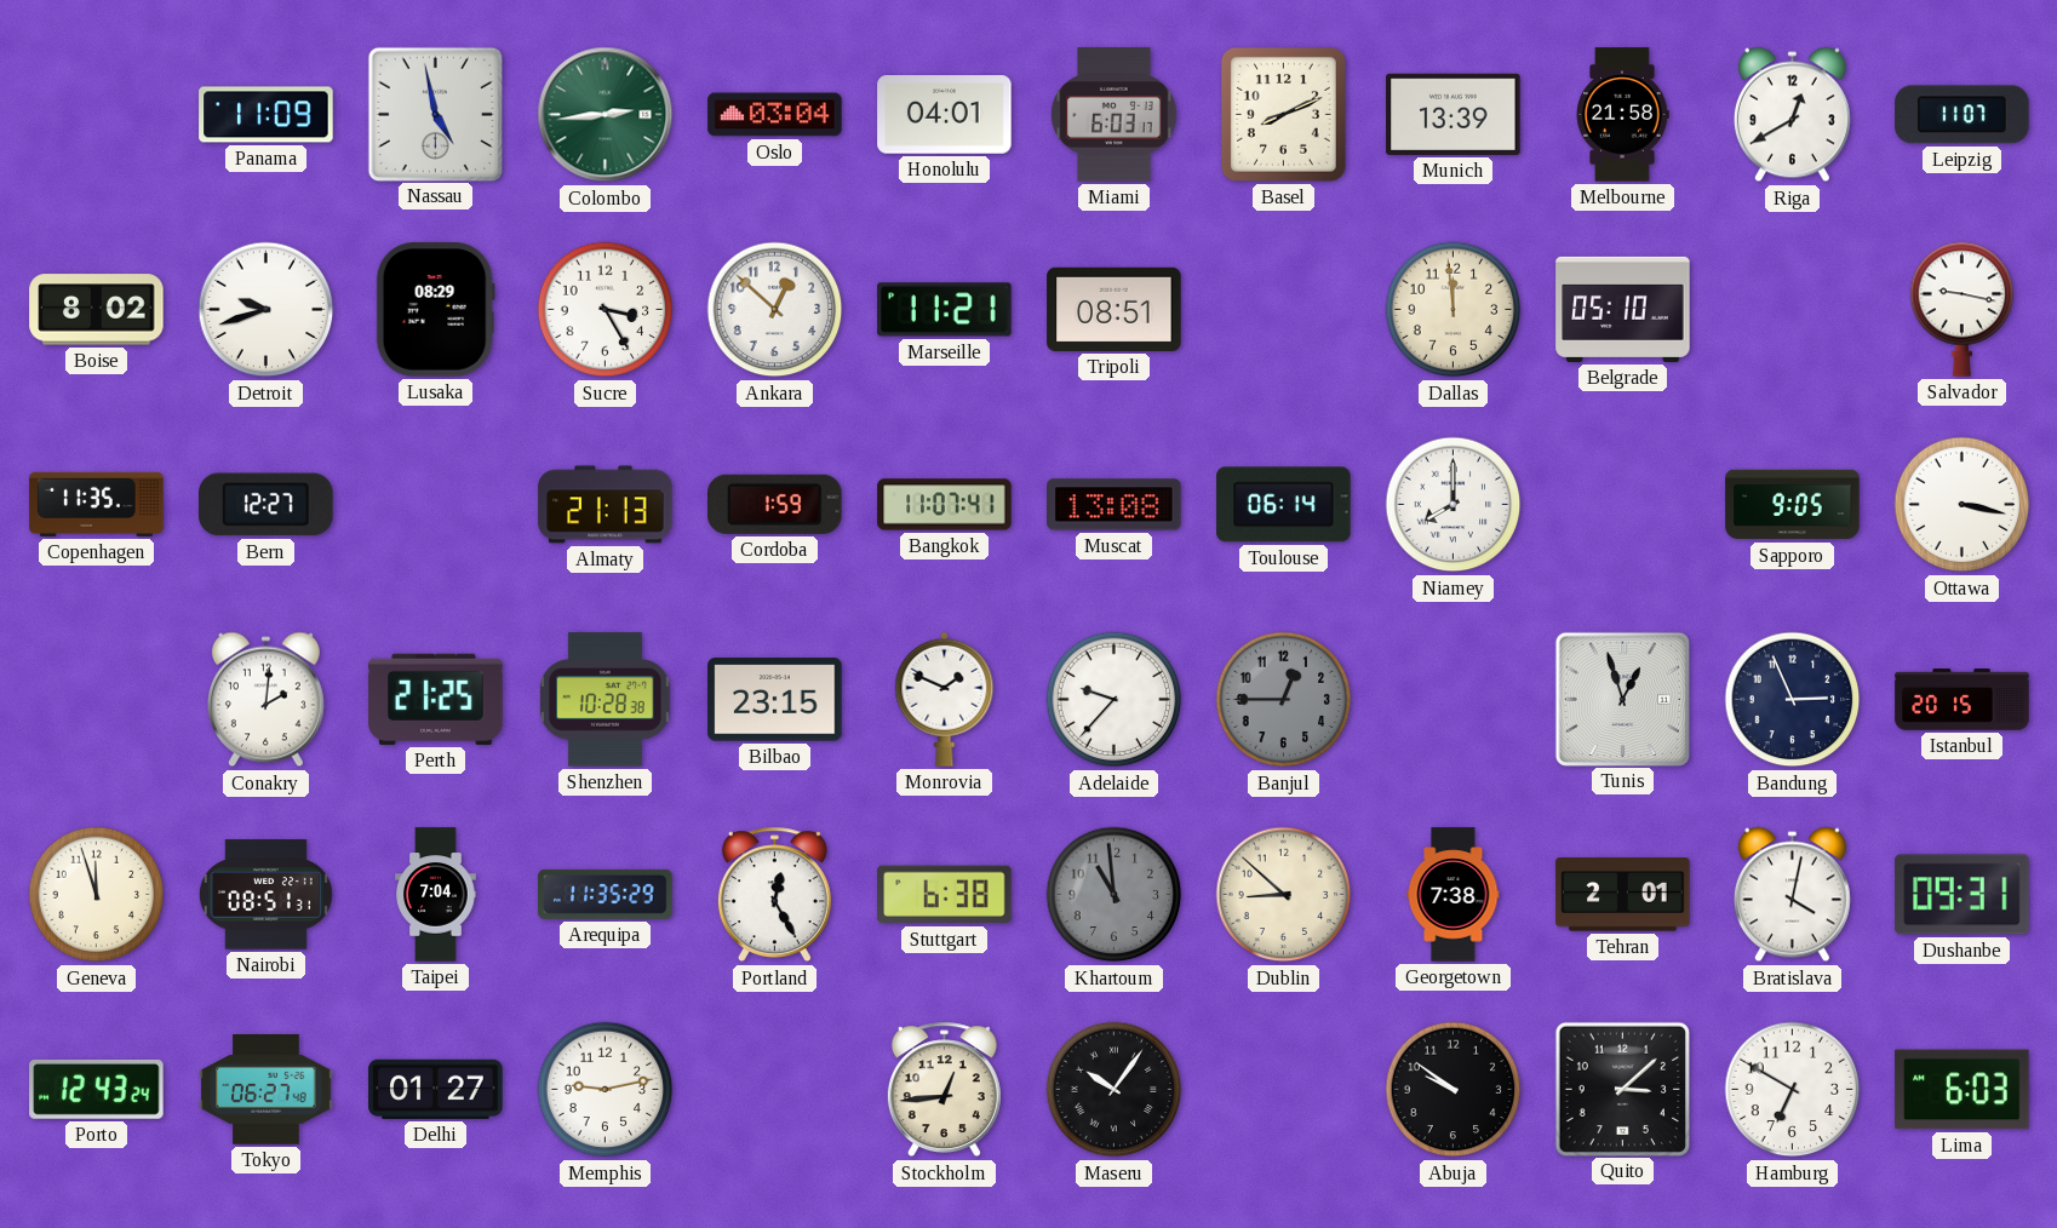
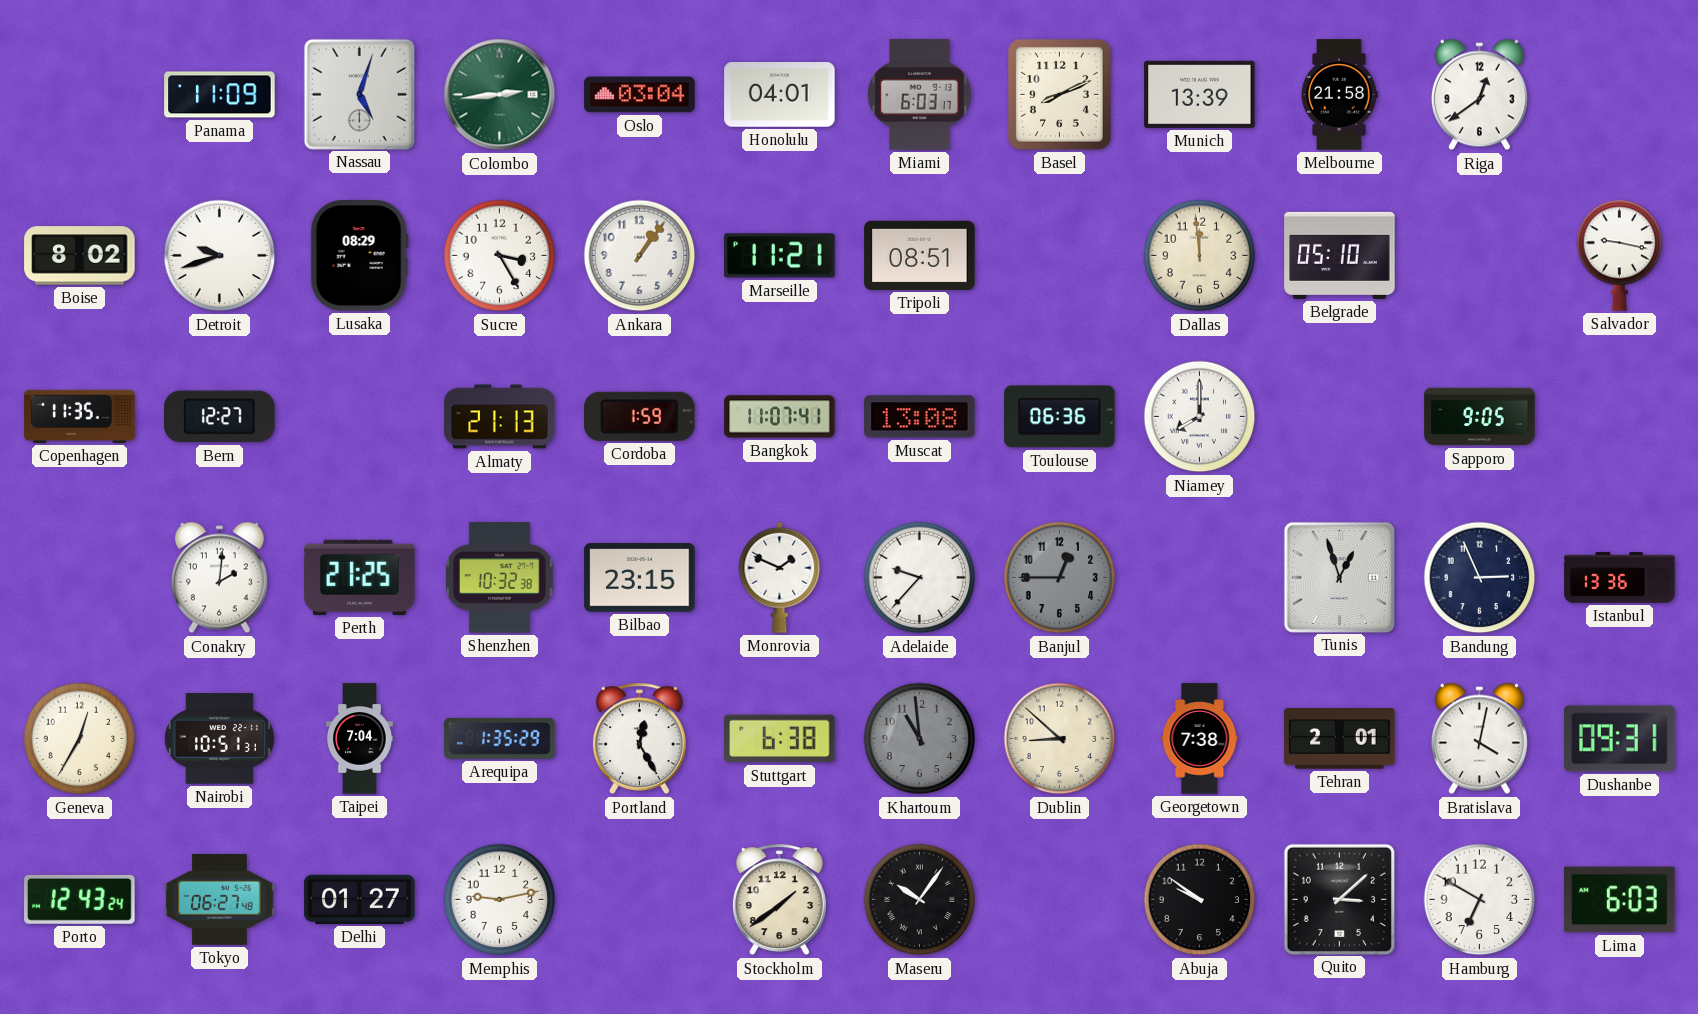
Nassau: 4:58 -> 5:03 (359, 94)
Riga: 12:40 -> 12:39 (1479, 95)
Leipzig: 11:07 -> none (1963, 115)
Ankara: 12:52 -> 1:06 (640, 256)
Toulouse: 06:14 -> 06:36 (1060, 417)
Ottawa: 3:17 -> none (1963, 505)
Shenzhen: 10:28 -> 10:32 (499, 578)
Istanbul: 20:15 -> 13:36 (1620, 578)
Geneva: 11:57 -> 12:35 (80, 739)
Nairobi: 08:51 -> 10:51 (219, 739)
Arequipa: 11:35 -> 1:35 (500, 738)
Stockholm: 12:44 -> 1:39 (779, 900)
